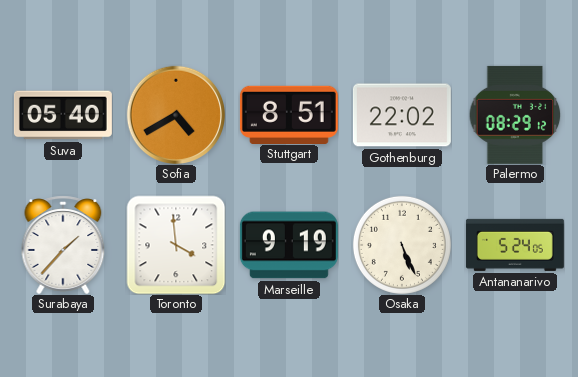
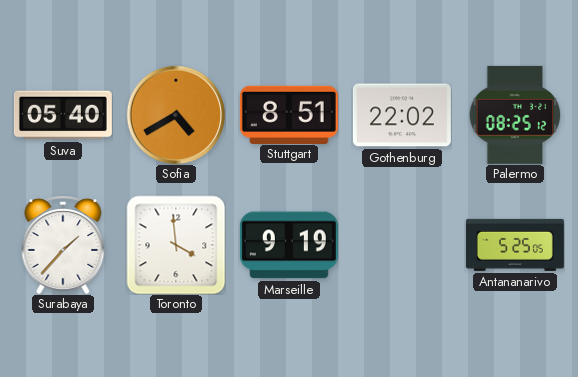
Palermo: 08:29 -> 08:25 (515, 115)
Osaka: 5:26 -> none (402, 245)
Antananarivo: 5:24 -> 5:25 (515, 245)
